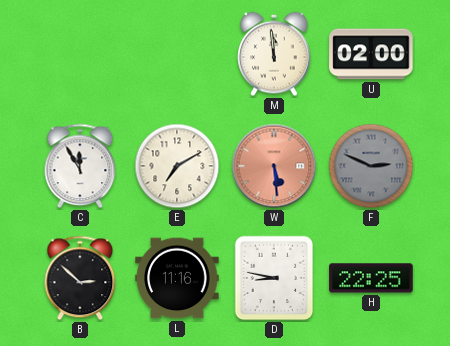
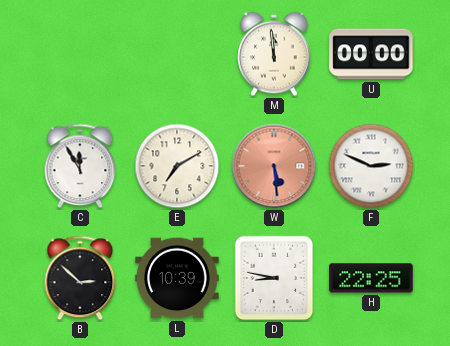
U: 02:00 -> 00:00 (371, 54)
F dial: grey -> white (371, 166)
L: 11:16 -> 10:39 (177, 278)
